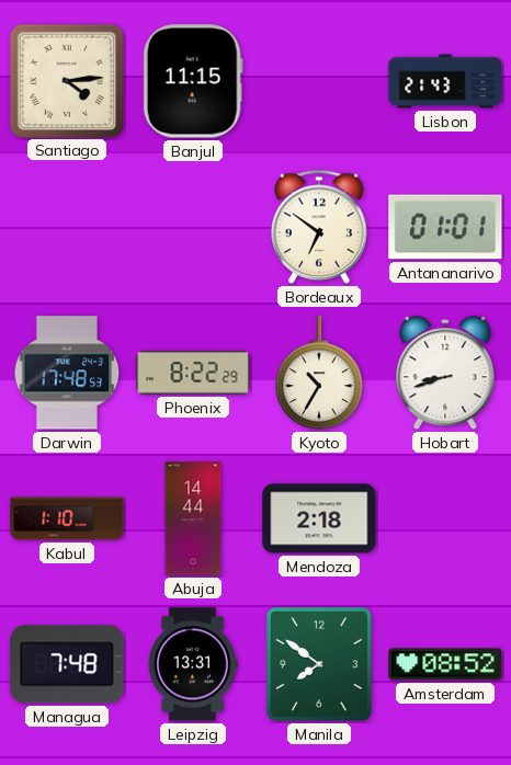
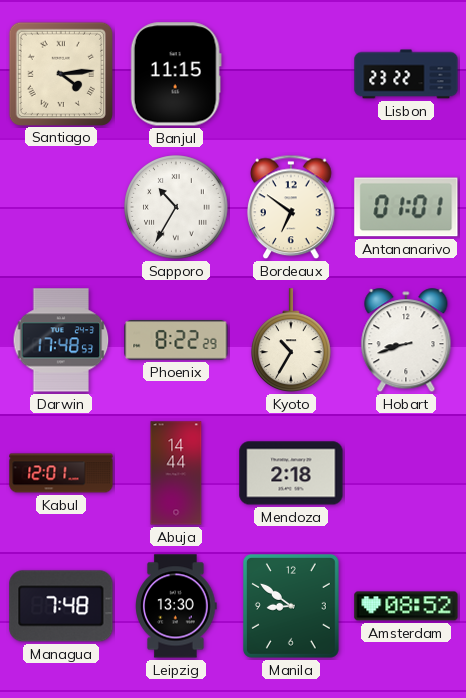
Lisbon: 21:43 -> 23:22 (406, 74)
Sapporo: none -> 10:35 (176, 207)
Kabul: 1:10 -> 12:01 (61, 473)
Leipzig: 13:31 -> 13:30 (176, 606)
Manila: 7:51 -> 8:51 (291, 606)
